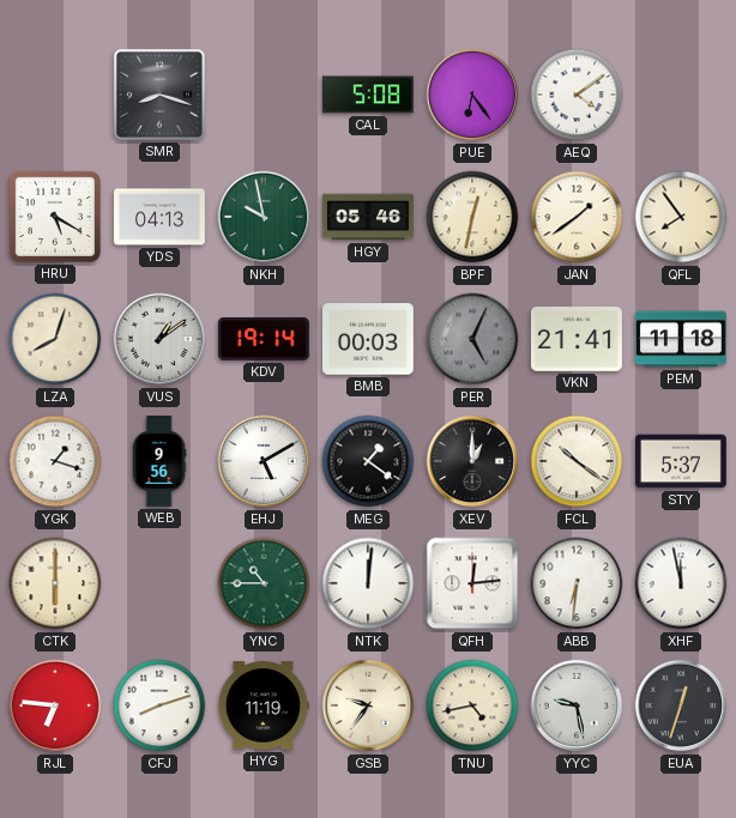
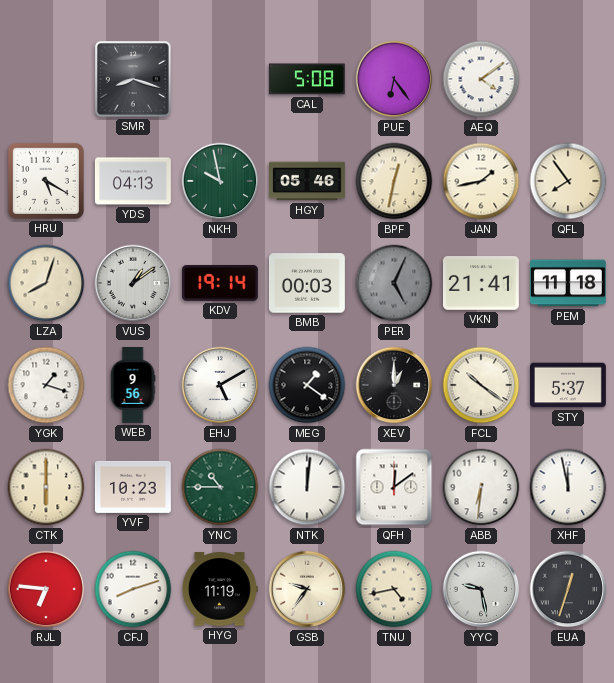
JAN: 1:39 -> 1:43 (481, 181)
YVF: none -> 10:23 (133, 487)
QFH: 12:14 -> 12:09 (394, 487)
